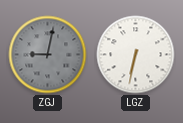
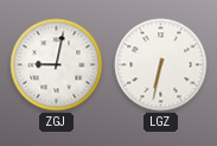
ZGJ dial: grey -> white (57, 65)
